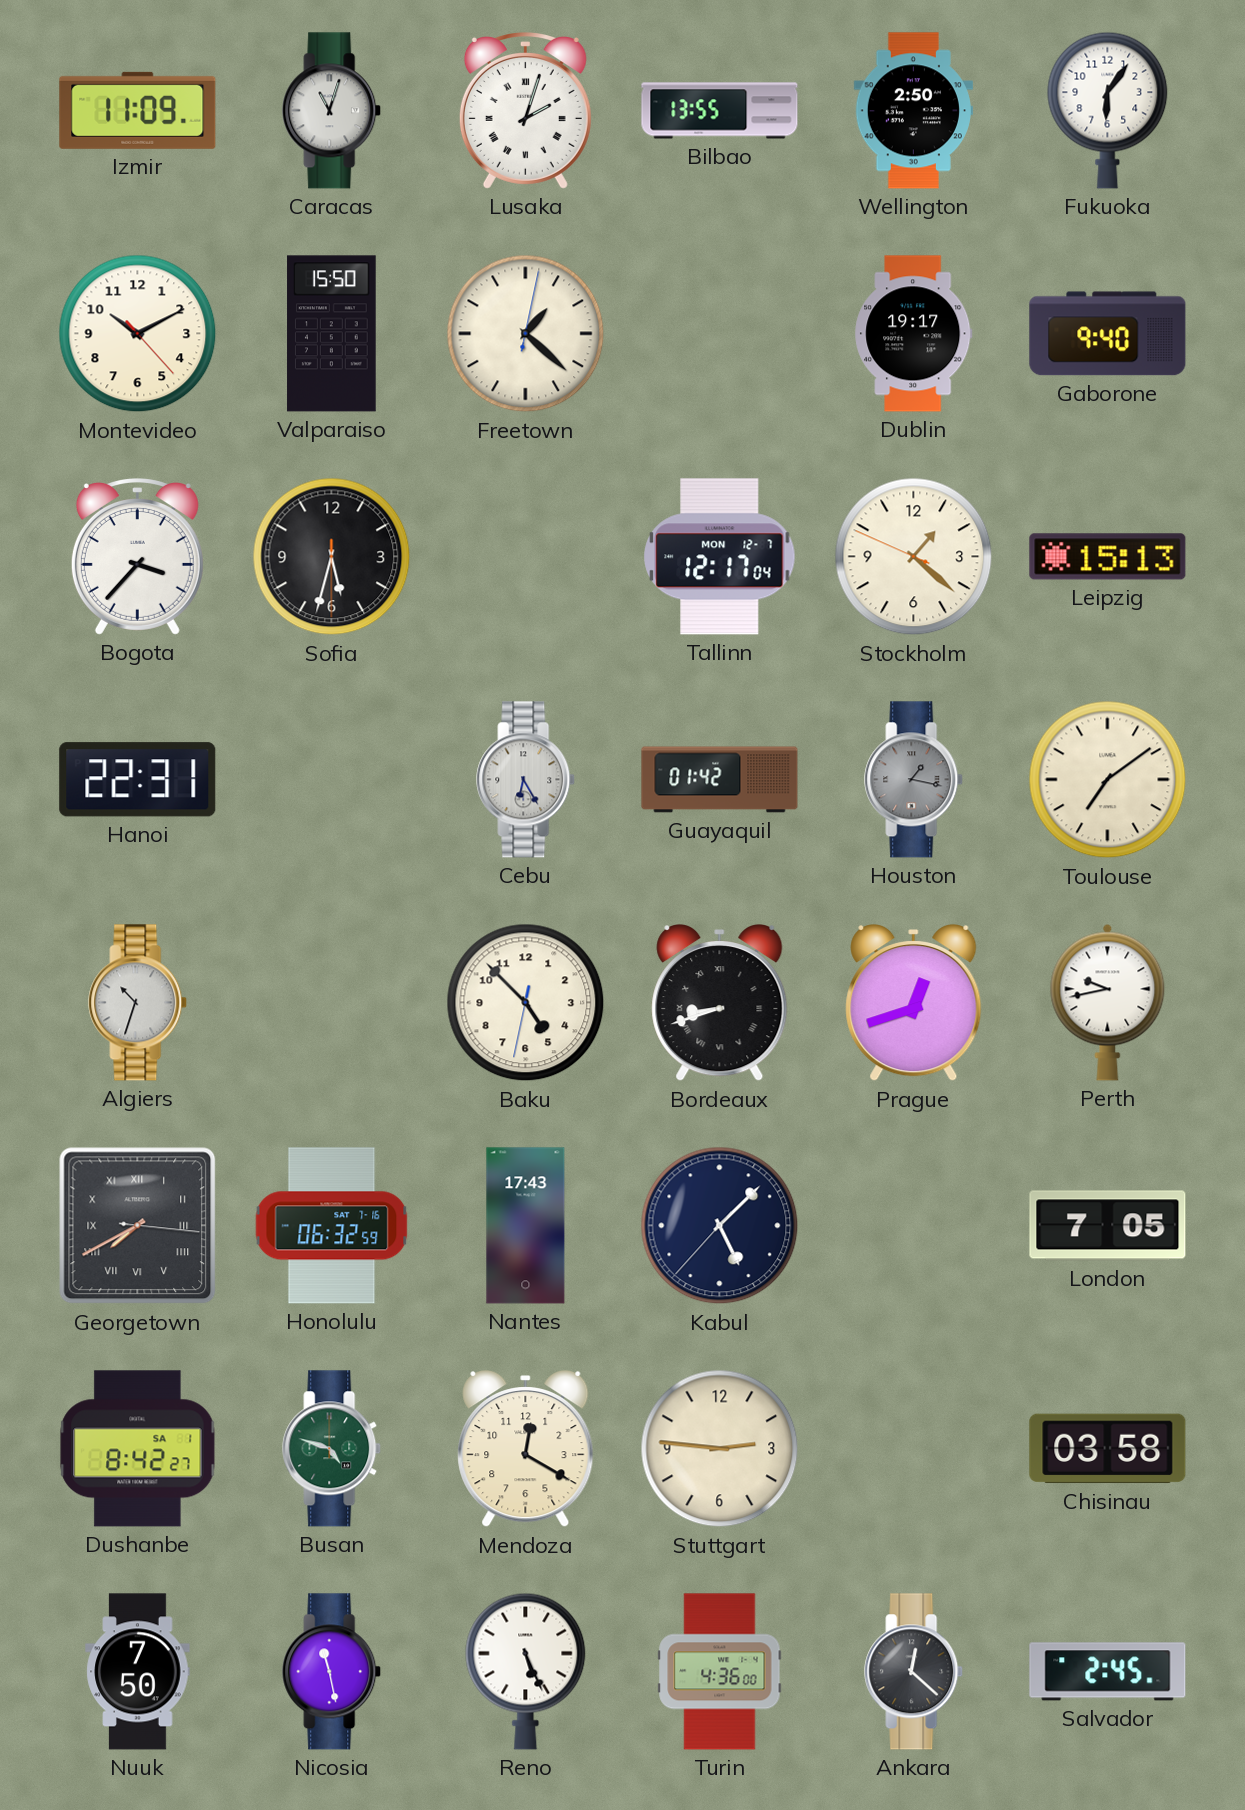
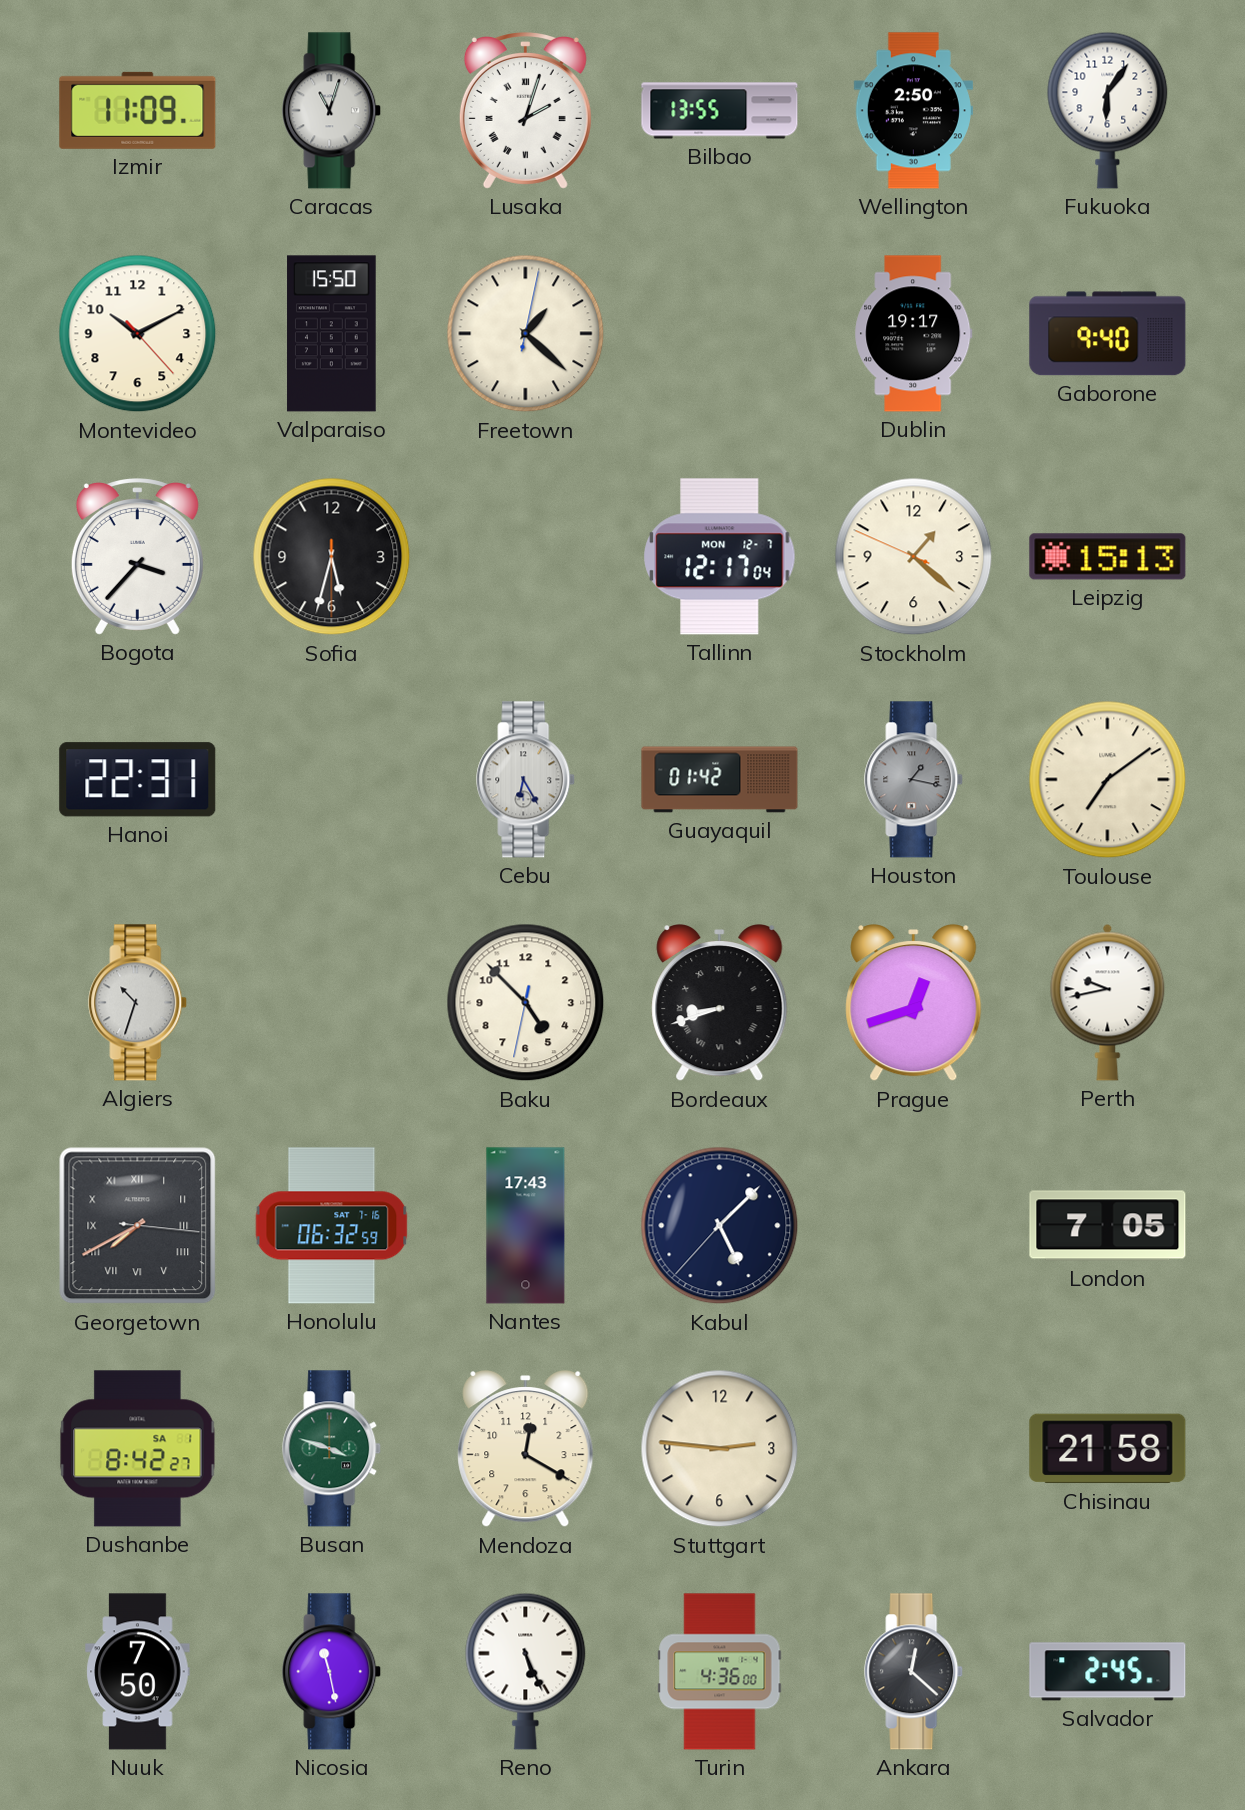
Busan: 4:48 -> 3:48 (332, 1449)
Chisinau: 03:58 -> 21:58 (1108, 1449)
